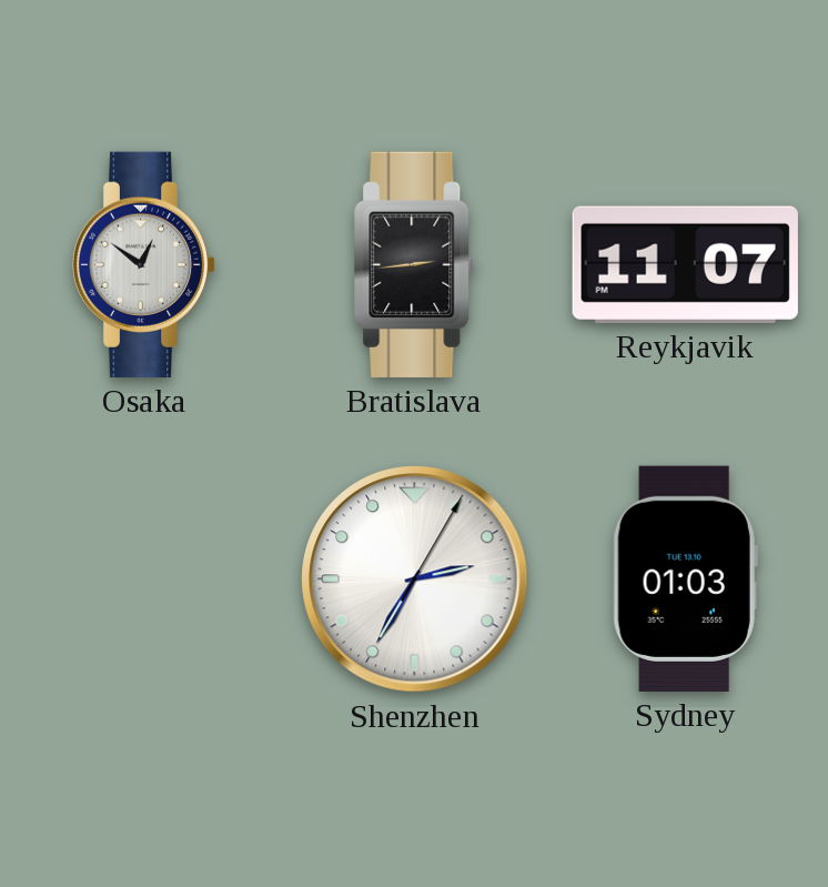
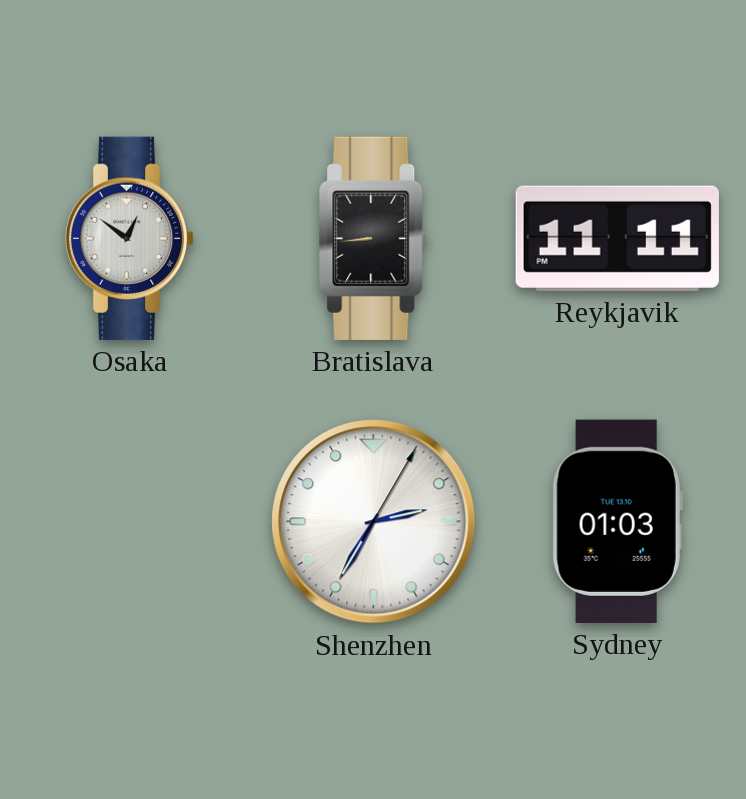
Bratislava: 2:44 -> 8:44 (374, 238)
Reykjavik: 11:07 -> 11:11 (617, 238)
